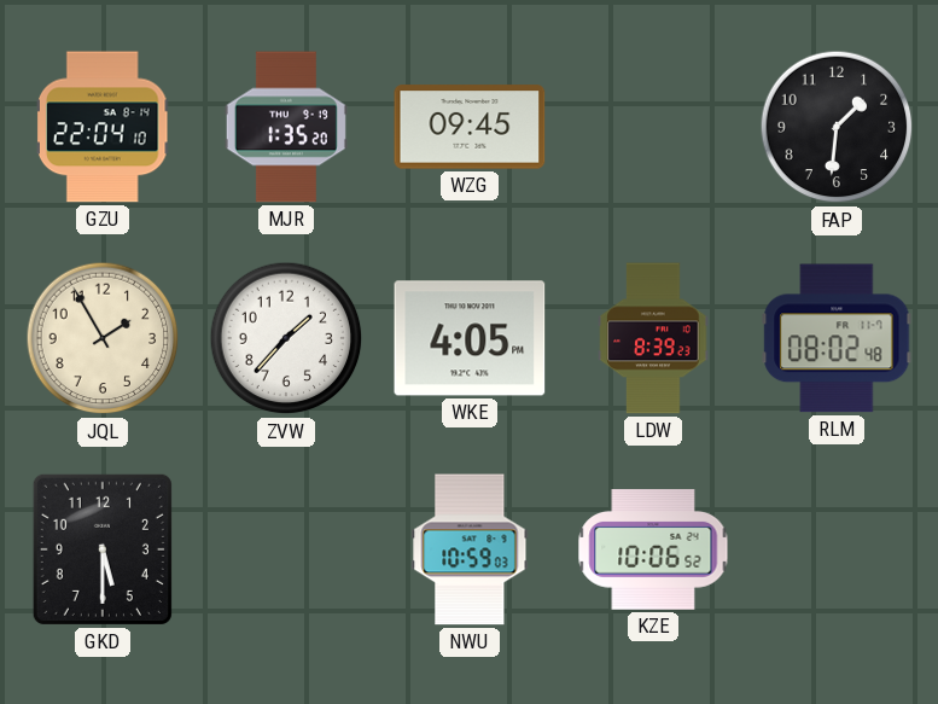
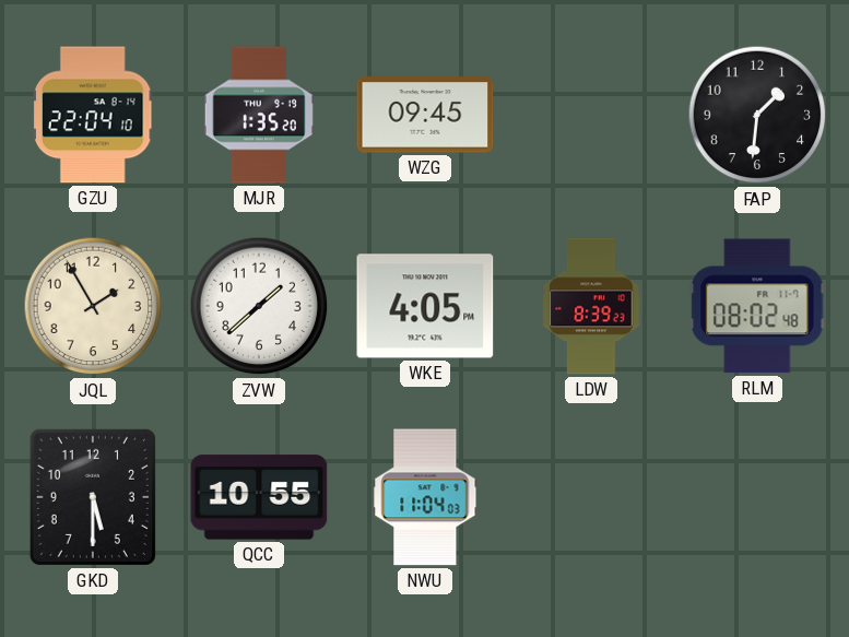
ZVW: 1:37 -> 1:38 (259, 306)
QCC: none -> 10:55 (259, 497)
NWU: 10:59 -> 11:04 (425, 497)
KZE: 10:06 -> none (653, 549)
